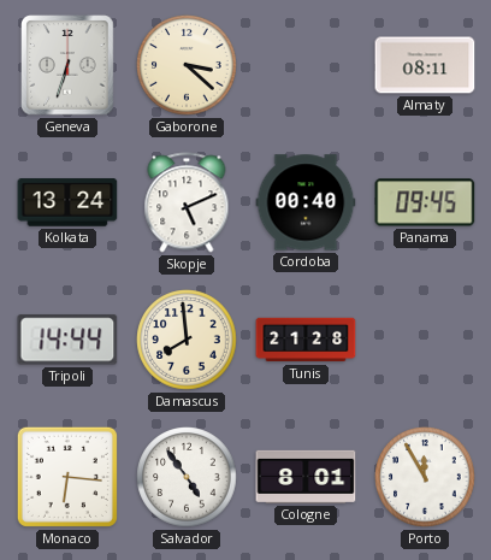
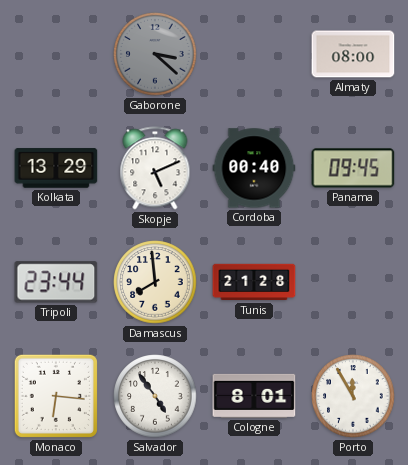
Geneva: 6:33 -> none (67, 65)
Gaborone dial: cream -> grey (155, 54)
Almaty: 08:11 -> 08:00 (353, 54)
Kolkata: 13:24 -> 13:29 (56, 168)
Tripoli: 14:44 -> 23:44 (56, 282)
